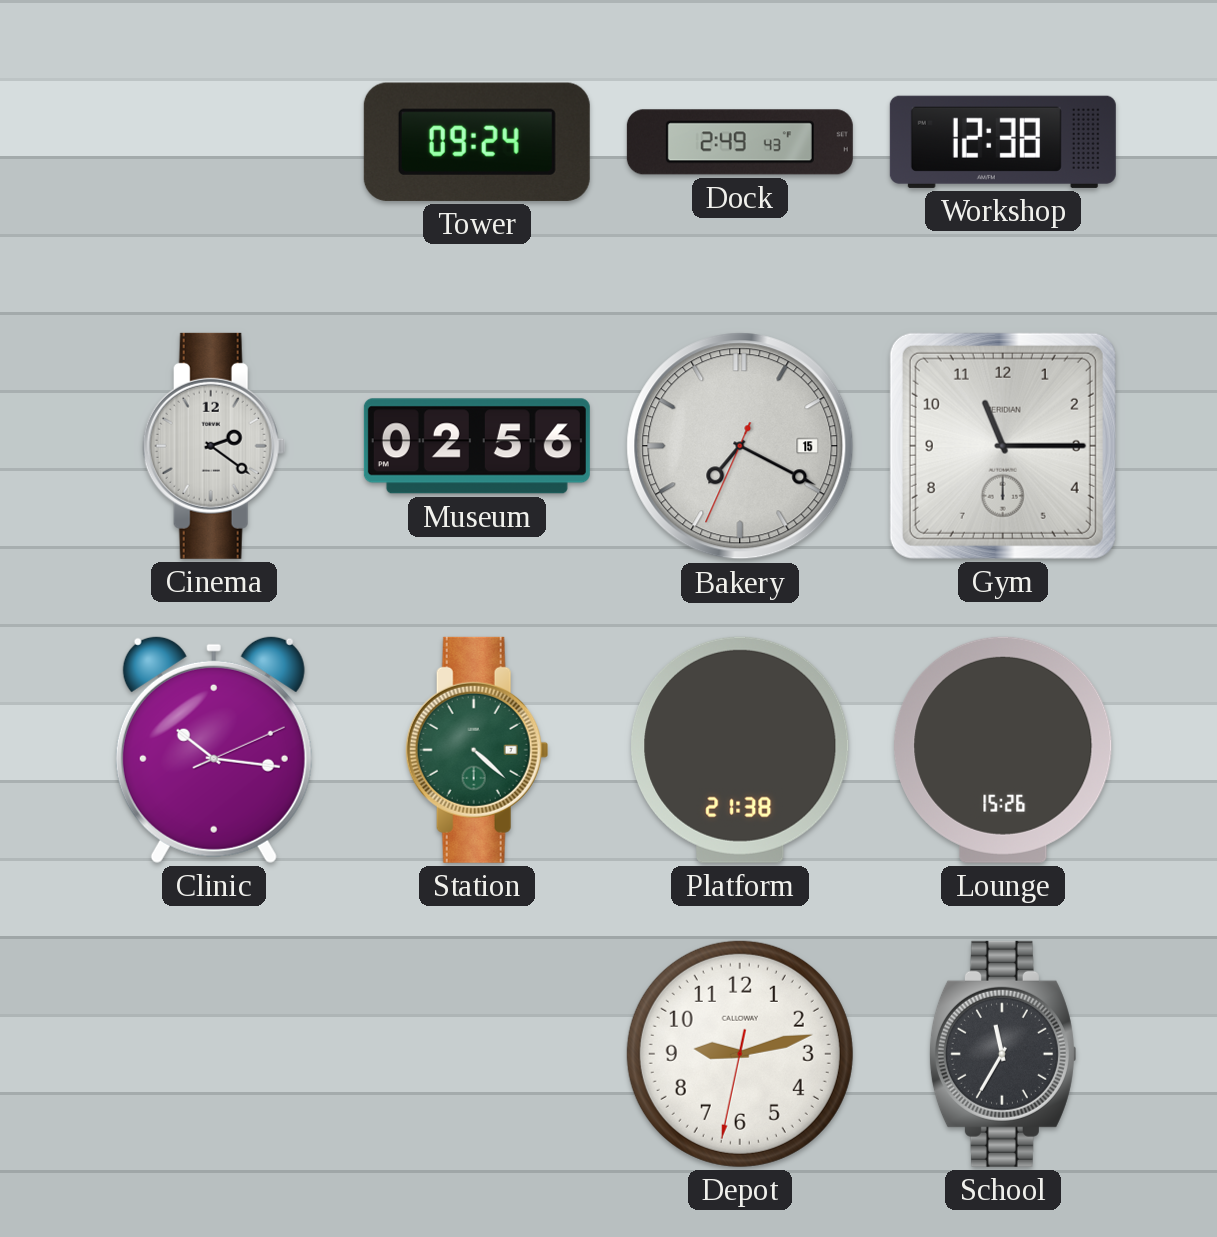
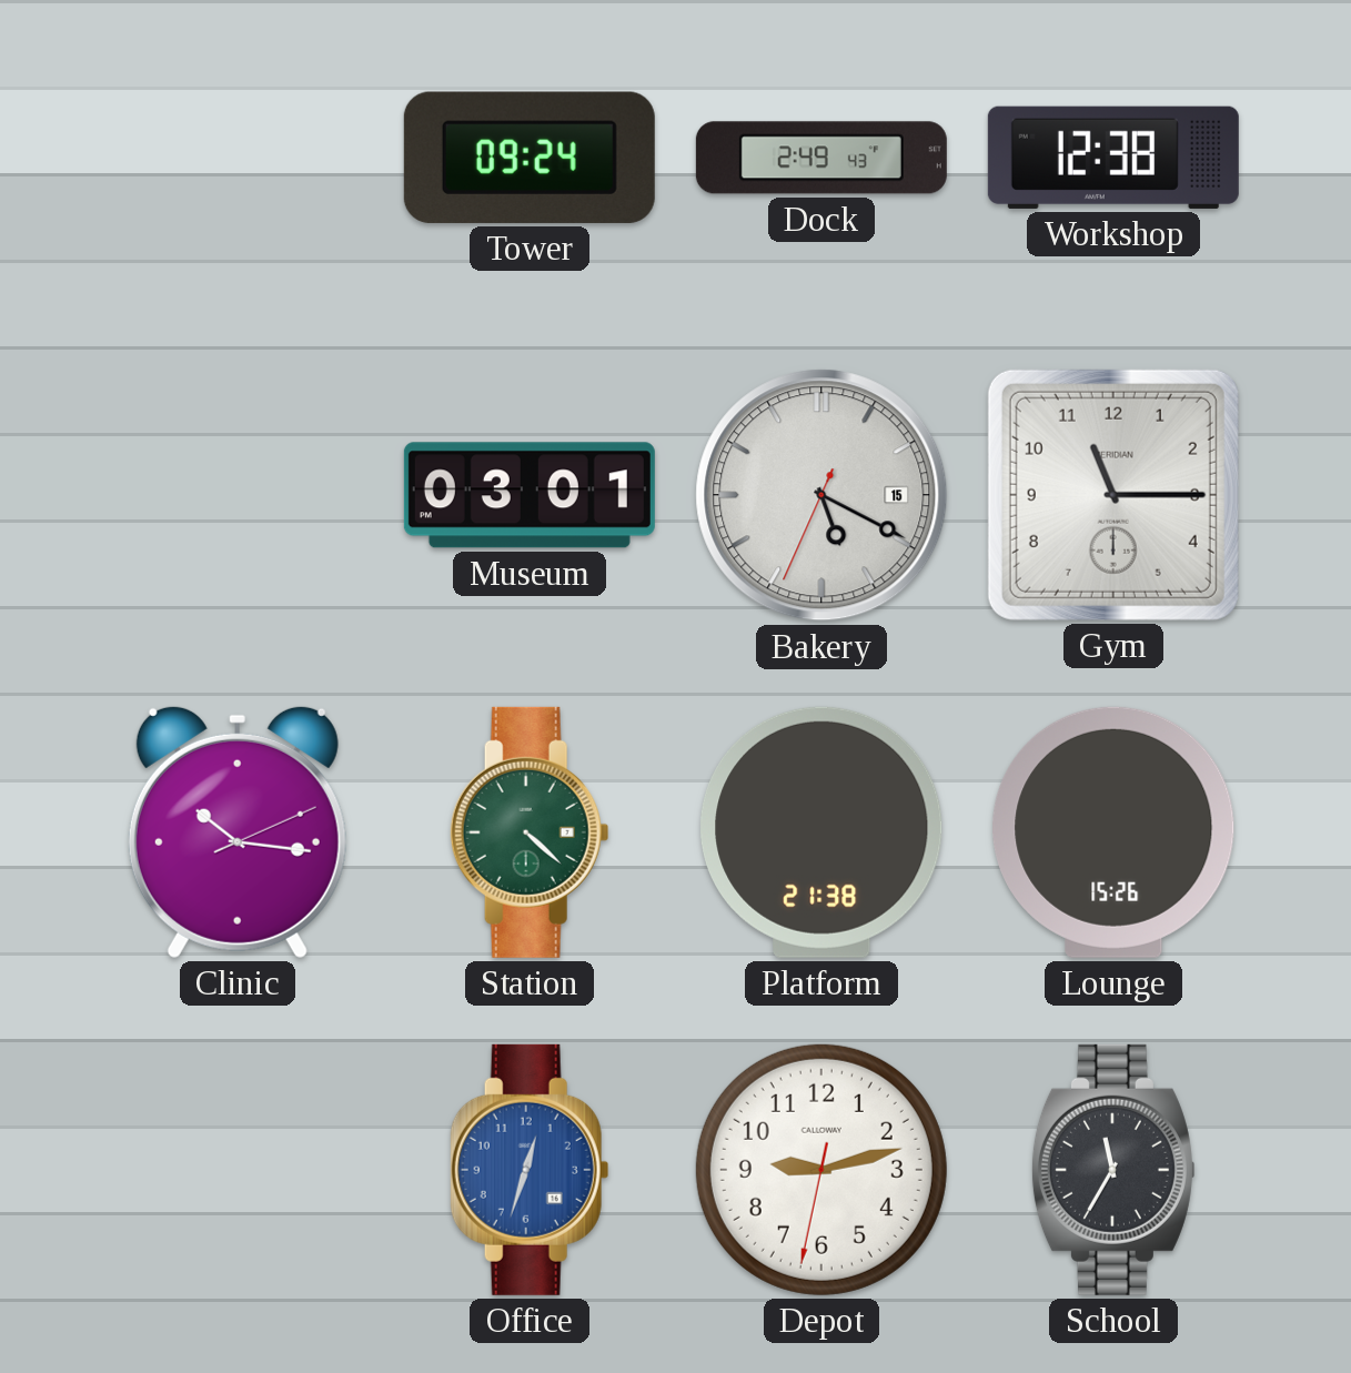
Cinema: 2:21 -> none (214, 446)
Museum: 02:56 -> 03:01 (530, 495)
Bakery: 7:19 -> 5:19 (821, 495)
Office: none -> 12:33 (530, 1170)
